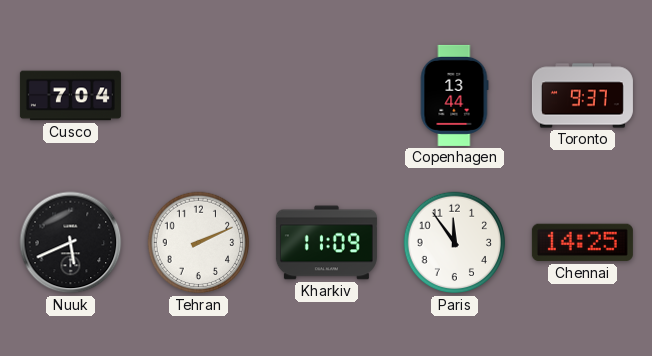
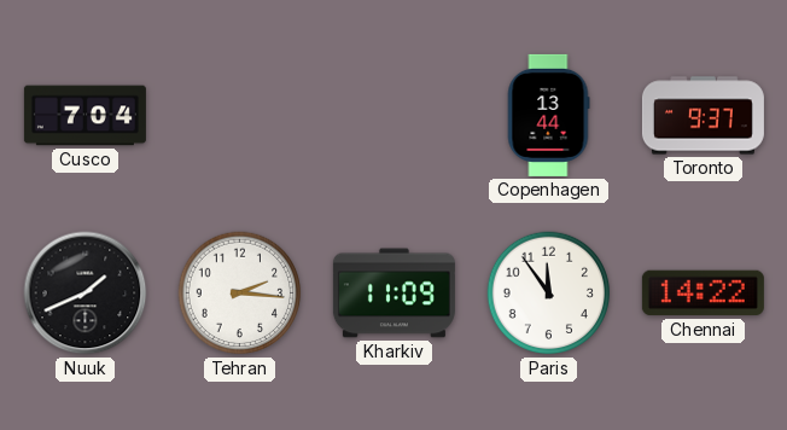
Nuuk: 5:41 -> 1:41 (86, 294)
Tehran: 2:11 -> 2:16 (240, 294)
Chennai: 14:25 -> 14:22 (703, 294)
